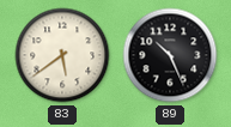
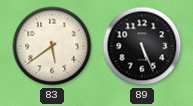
89: 10:26 -> 5:26 (142, 46)
